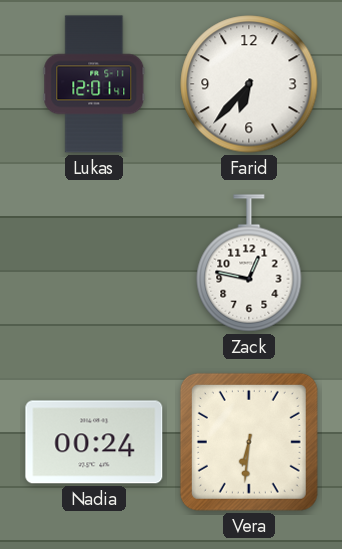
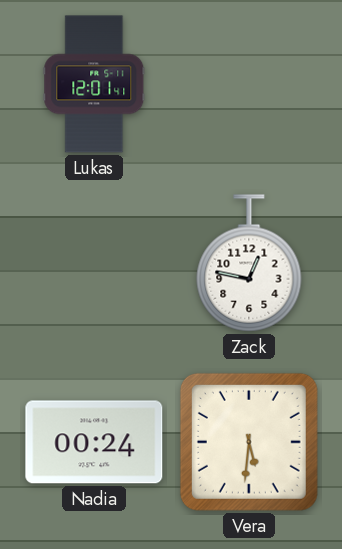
Farid: 6:37 -> none (249, 84)
Vera: 6:31 -> 5:31 (249, 442)
